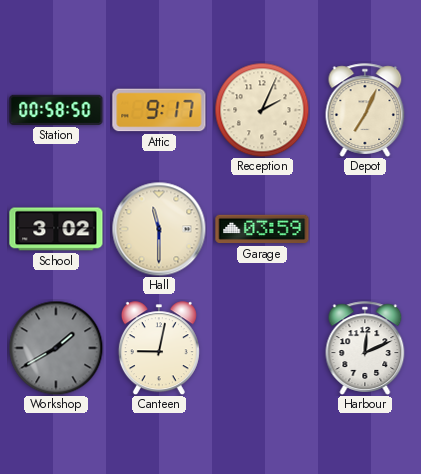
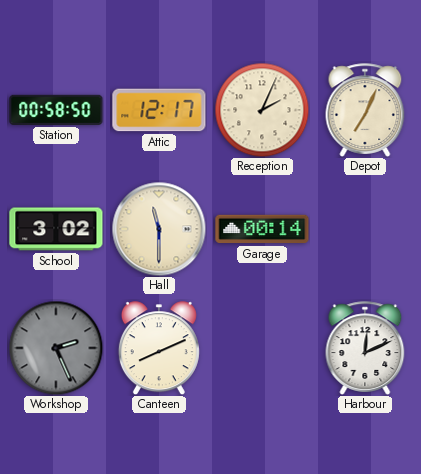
Attic: 9:17 -> 12:17 (159, 110)
Garage: 03:59 -> 00:14 (262, 229)
Workshop: 1:40 -> 2:26 (56, 348)
Canteen: 9:02 -> 8:11 (159, 348)
